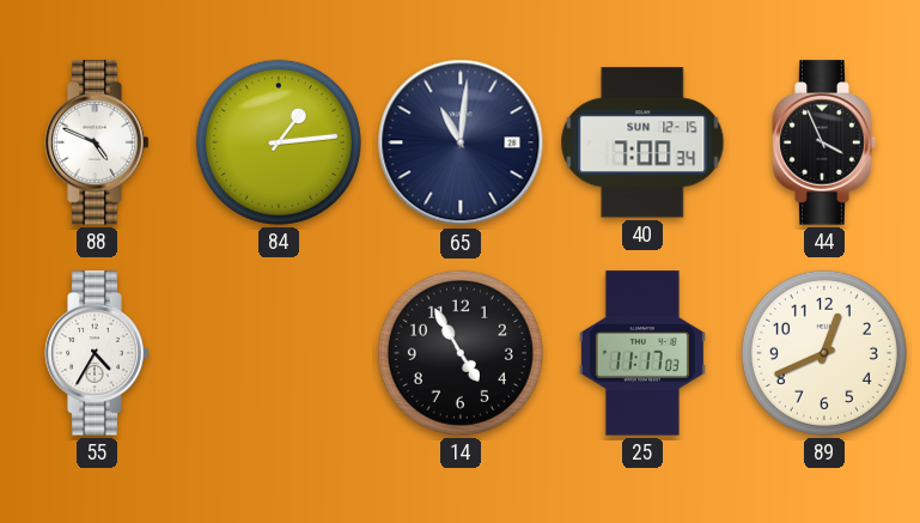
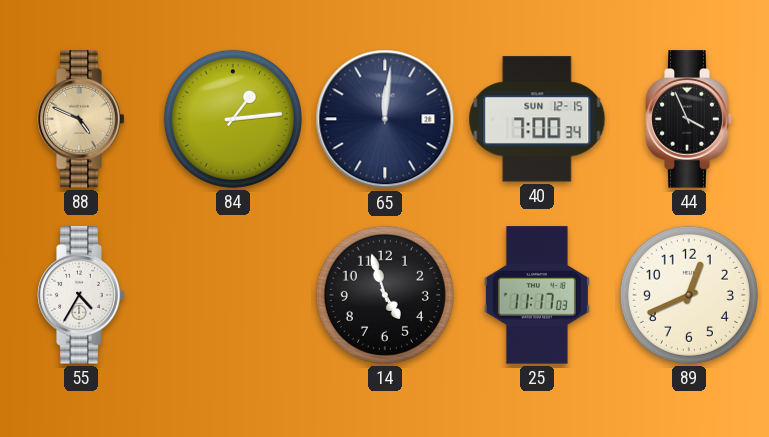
88 dial: white -> champagne (81, 119)
65: 11:01 -> 12:01 (385, 119)
14: 4:55 -> 4:57 (385, 295)
